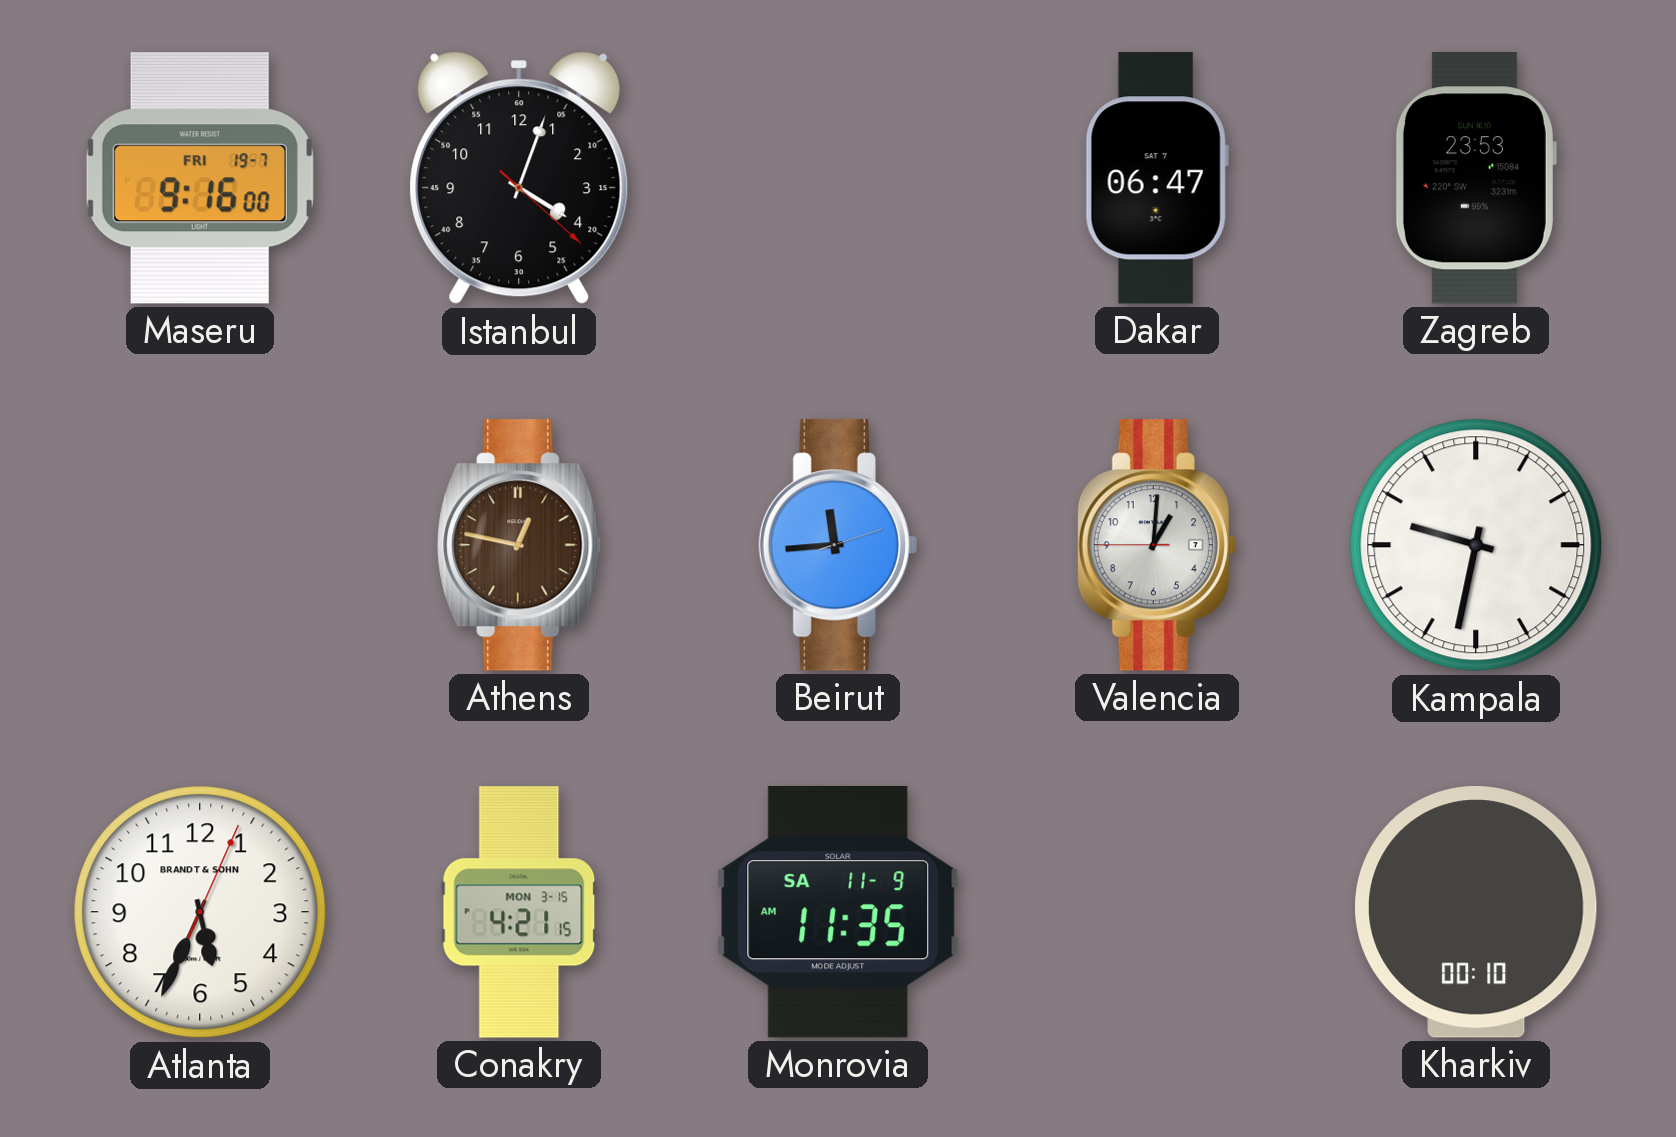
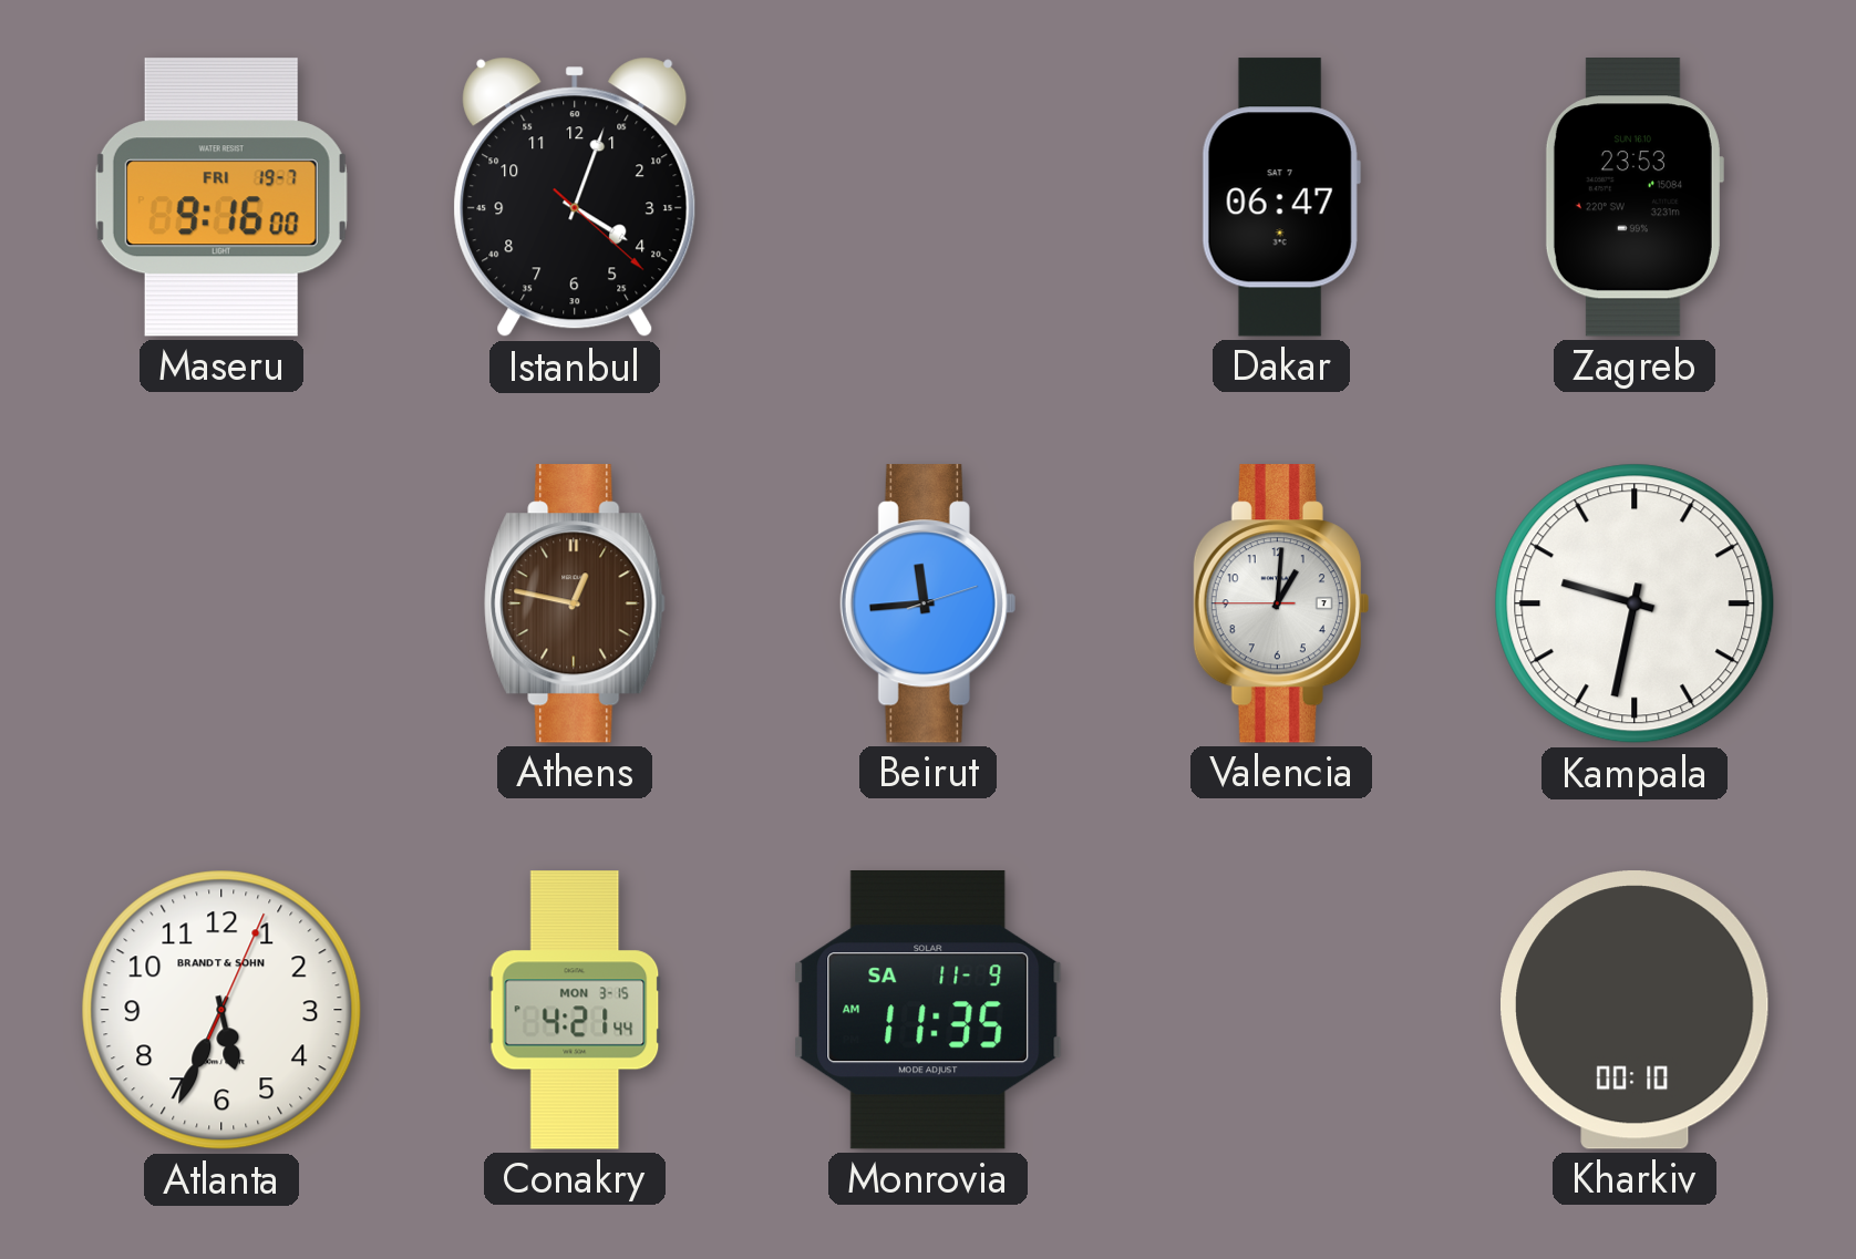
Conakry: 4:21:15 -> 4:21:44 (575, 1010)
